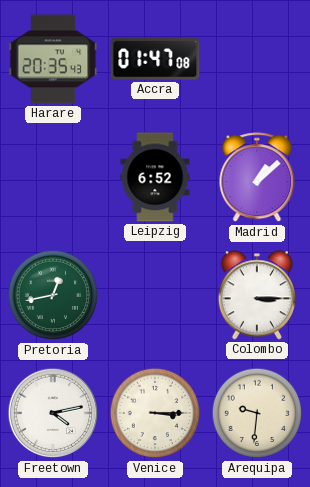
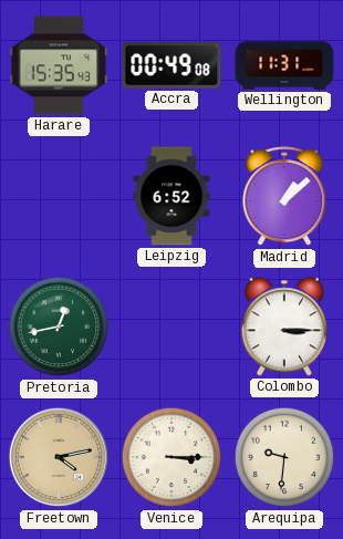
Harare: 20:35 -> 15:35 (59, 65)
Accra: 01:47 -> 00:49 (171, 65)
Wellington: none -> 11:31 (284, 65)
Freetown dial: white -> champagne (59, 457)
